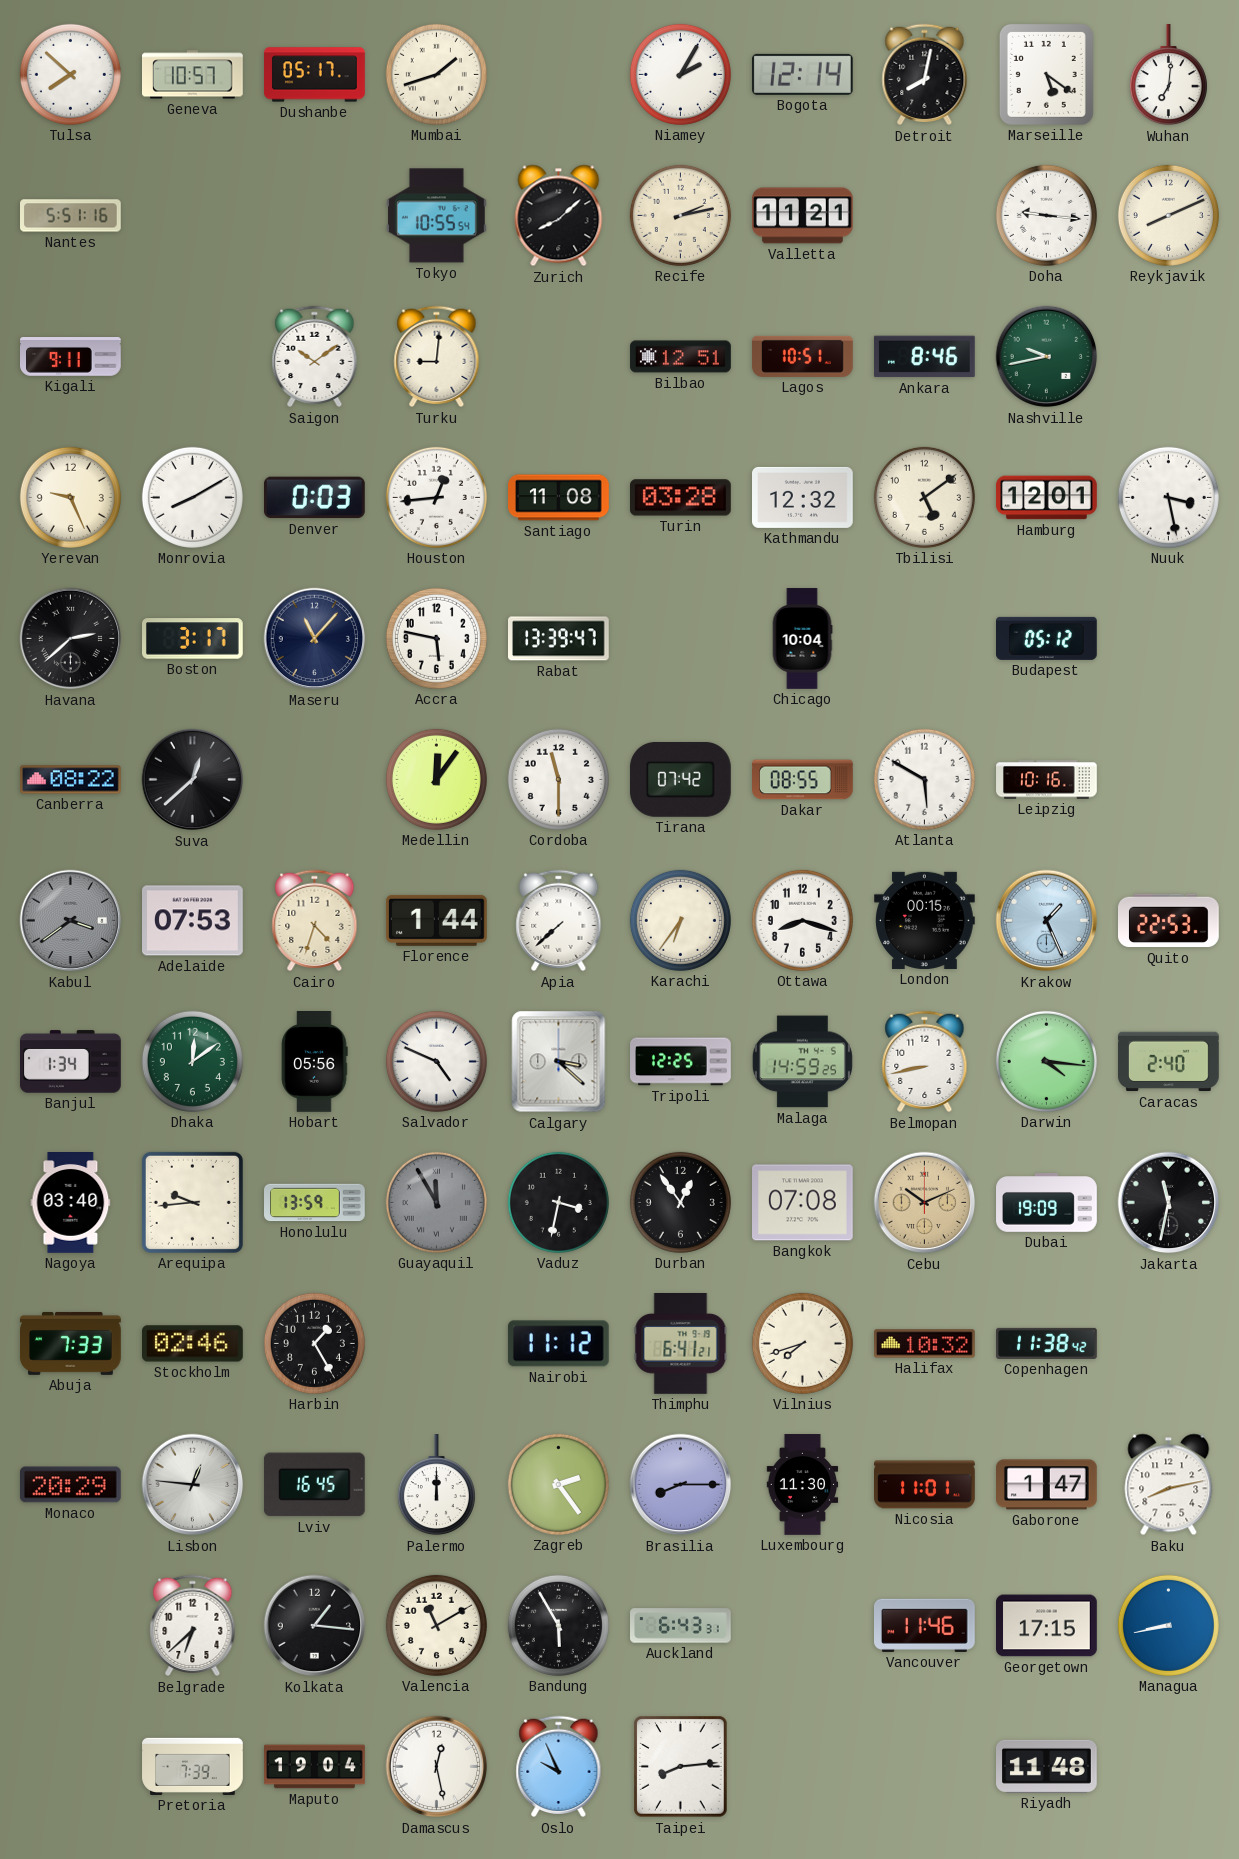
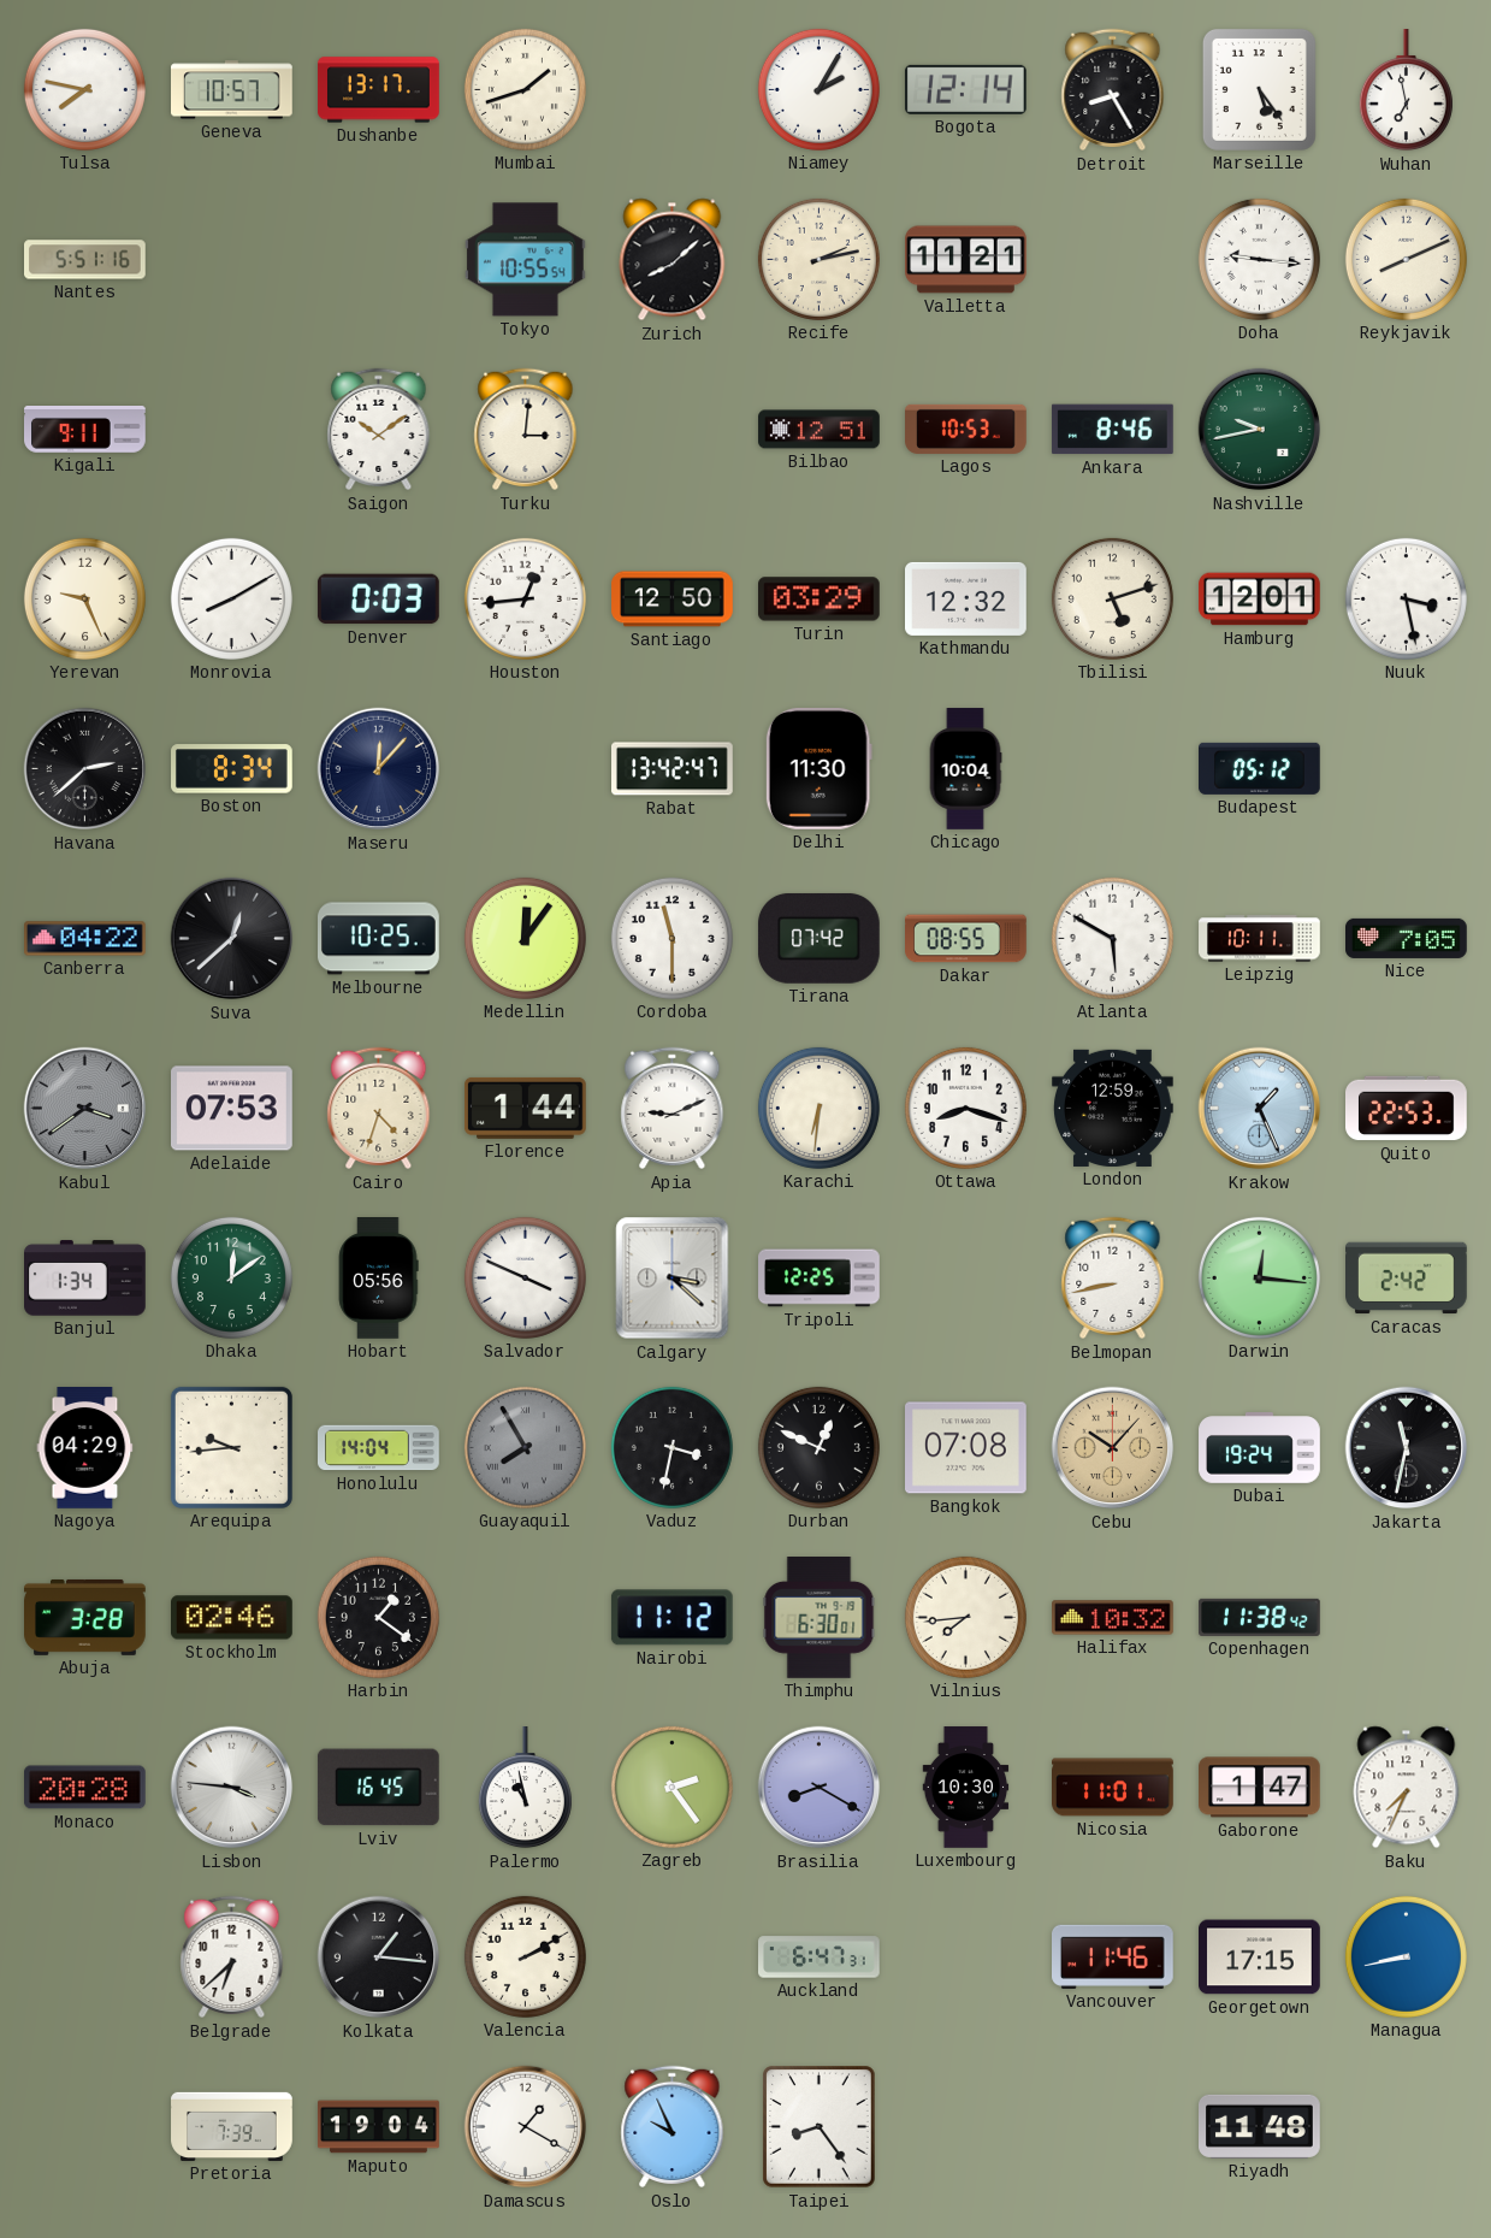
Tulsa: 7:52 -> 7:47 (84, 89)
Dushanbe: 05:17 -> 13:17 (379, 90)
Detroit: 8:02 -> 8:25 (1113, 90)
Marseille: 5:21 -> 5:24 (1259, 89)
Wuhan: 7:01 -> 6:58 (1406, 91)
Turku: 9:01 -> 3:01 (526, 430)
Lagos: 10:51 -> 10:53 (966, 429)
Santiago: 11:08 -> 12:50 (673, 600)
Turin: 03:28 -> 03:29 (820, 600)
Tbilisi: 5:09 -> 5:12 (1112, 598)
Boston: 3:17 -> 8:34 (232, 769)
Maseru: 11:07 -> 12:07 (379, 769)
Accra: 5:47 -> none (436, 638)
Rabat: 13:39 -> 13:42 (673, 769)
Delhi: none -> 11:30 (818, 768)
Canberra: 08:22 -> 04:22 (85, 939)
Melbourne: none -> 10:25 (379, 939)
Leipzig: 10:16 -> 10:11 (1260, 939)
Nice: none -> 7:05 (1407, 938)
Apia: 7:38 -> 9:11 (673, 1109)
Karachi: 6:36 -> 6:31 (818, 1108)
London: 00:15 -> 12:59 (1113, 1108)
Salvador: 4:49 -> 3:49 (525, 1277)
Malaga: 14:59 -> none (802, 1062)
Darwin: 4:16 -> 12:16 (1259, 1277)
Caracas: 2:40 -> 2:42 (1407, 1279)
Nagoya: 03:40 -> 04:29 (85, 1448)
Honolulu: 13:59 -> 14:04 (379, 1448)
Guayaquil: 11:55 -> 7:55 (525, 1447)
Durban: 12:54 -> 12:49 (818, 1447)
Cebu: 10:11 -> 10:07 (1113, 1448)
Dubai: 19:09 -> 19:24 (1260, 1448)
Abuja: 7:33 -> 3:28 (85, 1617)
Harbin: 1:25 -> 1:21 (378, 1617)
Thimphu: 6:41 -> 6:30 (820, 1618)
Vilnius: 7:42 -> 7:44 (965, 1617)
Monaco: 20:29 -> 20:28 (85, 1788)
Lisbon: 12:46 -> 3:46 (232, 1788)
Palermo: 12:00 -> 10:58 (525, 1789)
Brasilia: 8:15 -> 8:20 (820, 1788)
Luxembourg: 11:30 -> 10:30 (966, 1788)
Baku: 8:13 -> 7:34 (1407, 1788)
Valencia: 11:10 -> 2:10 (525, 1956)
Bandung: 5:55 -> none (558, 1625)
Auckland: 6:43 -> 6:47 (820, 1957)
Damascus: 12:28 -> 1:20 (526, 2127)
Taipei: 8:14 -> 8:24 (820, 2127)
